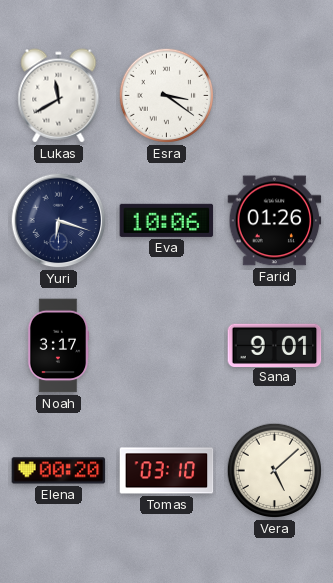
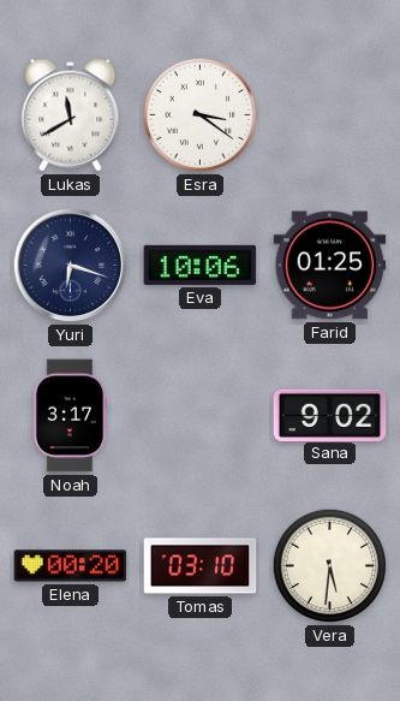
Farid: 01:26 -> 01:25 (330, 266)
Sana: 9:01 -> 9:02 (330, 415)
Vera: 5:08 -> 5:31 (330, 566)
